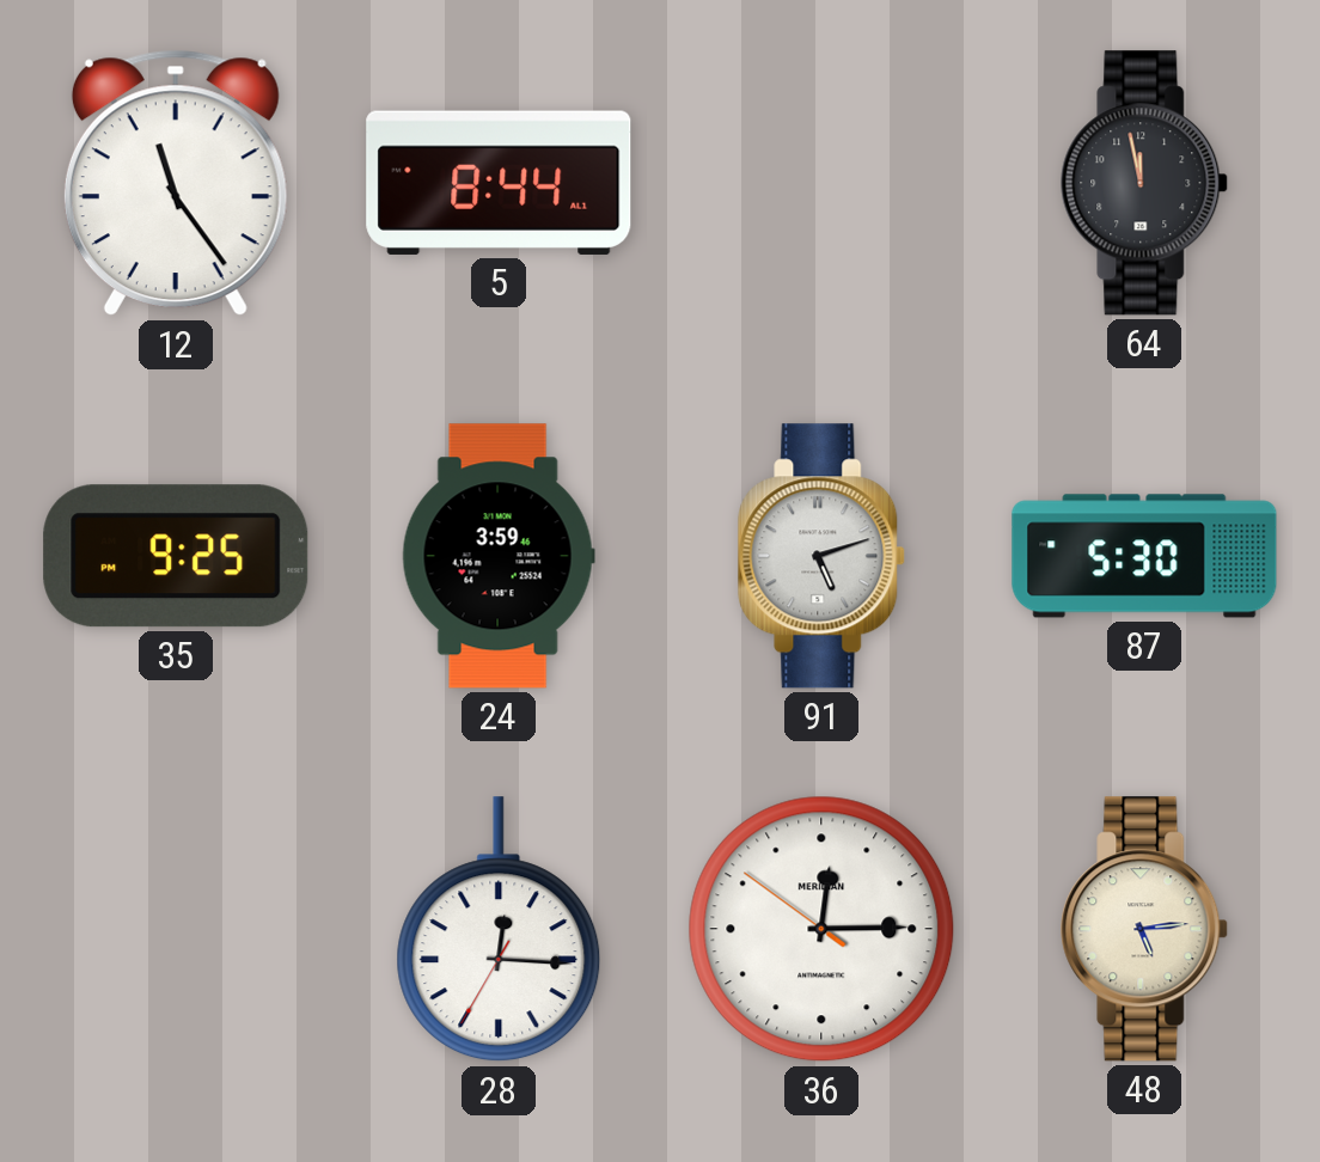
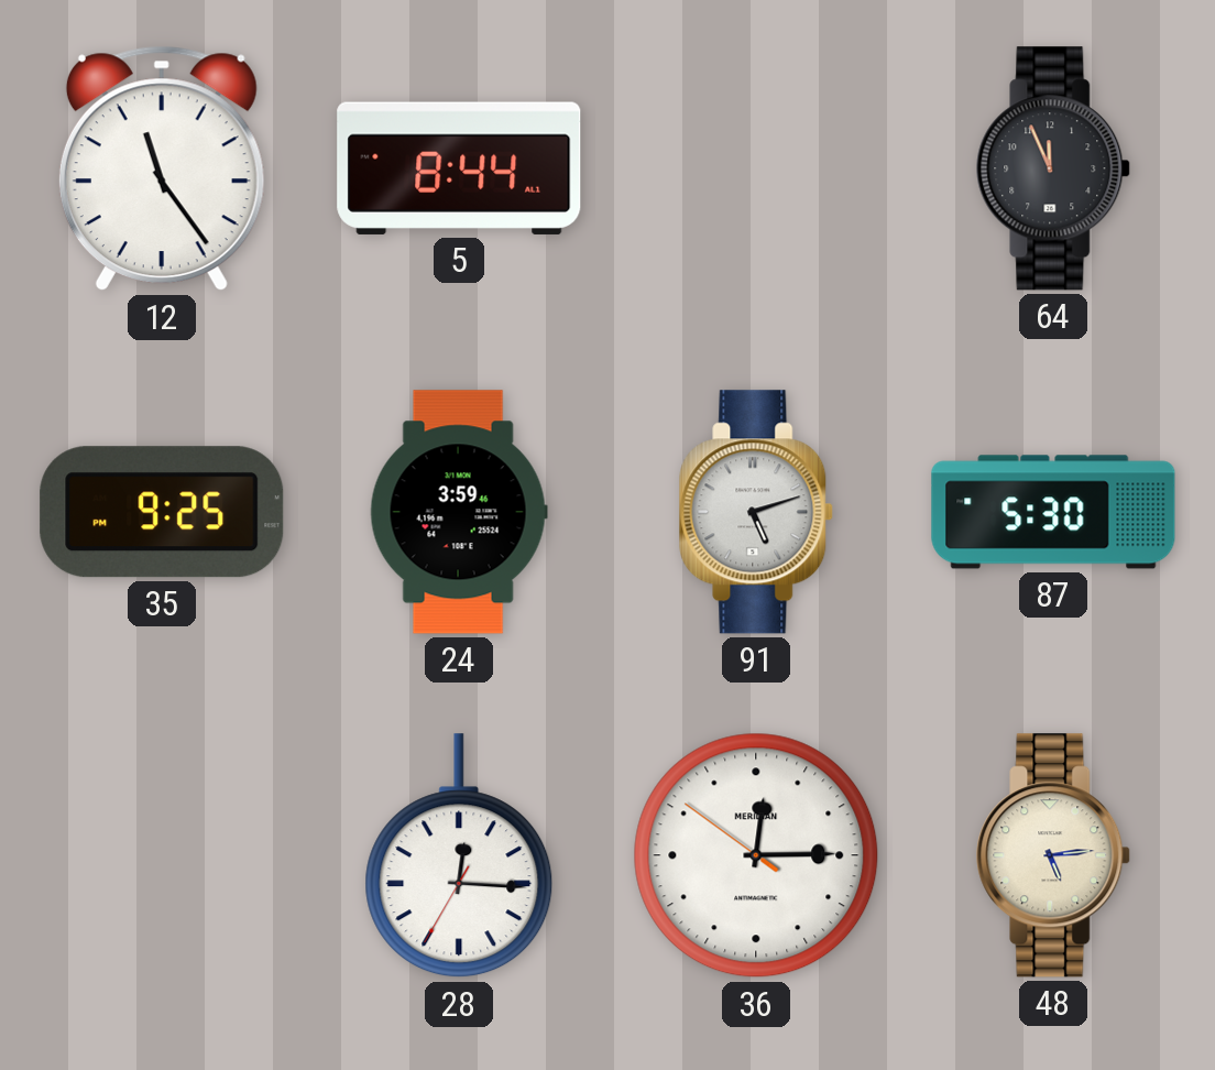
64: 11:58 -> 11:56 (1054, 168)
